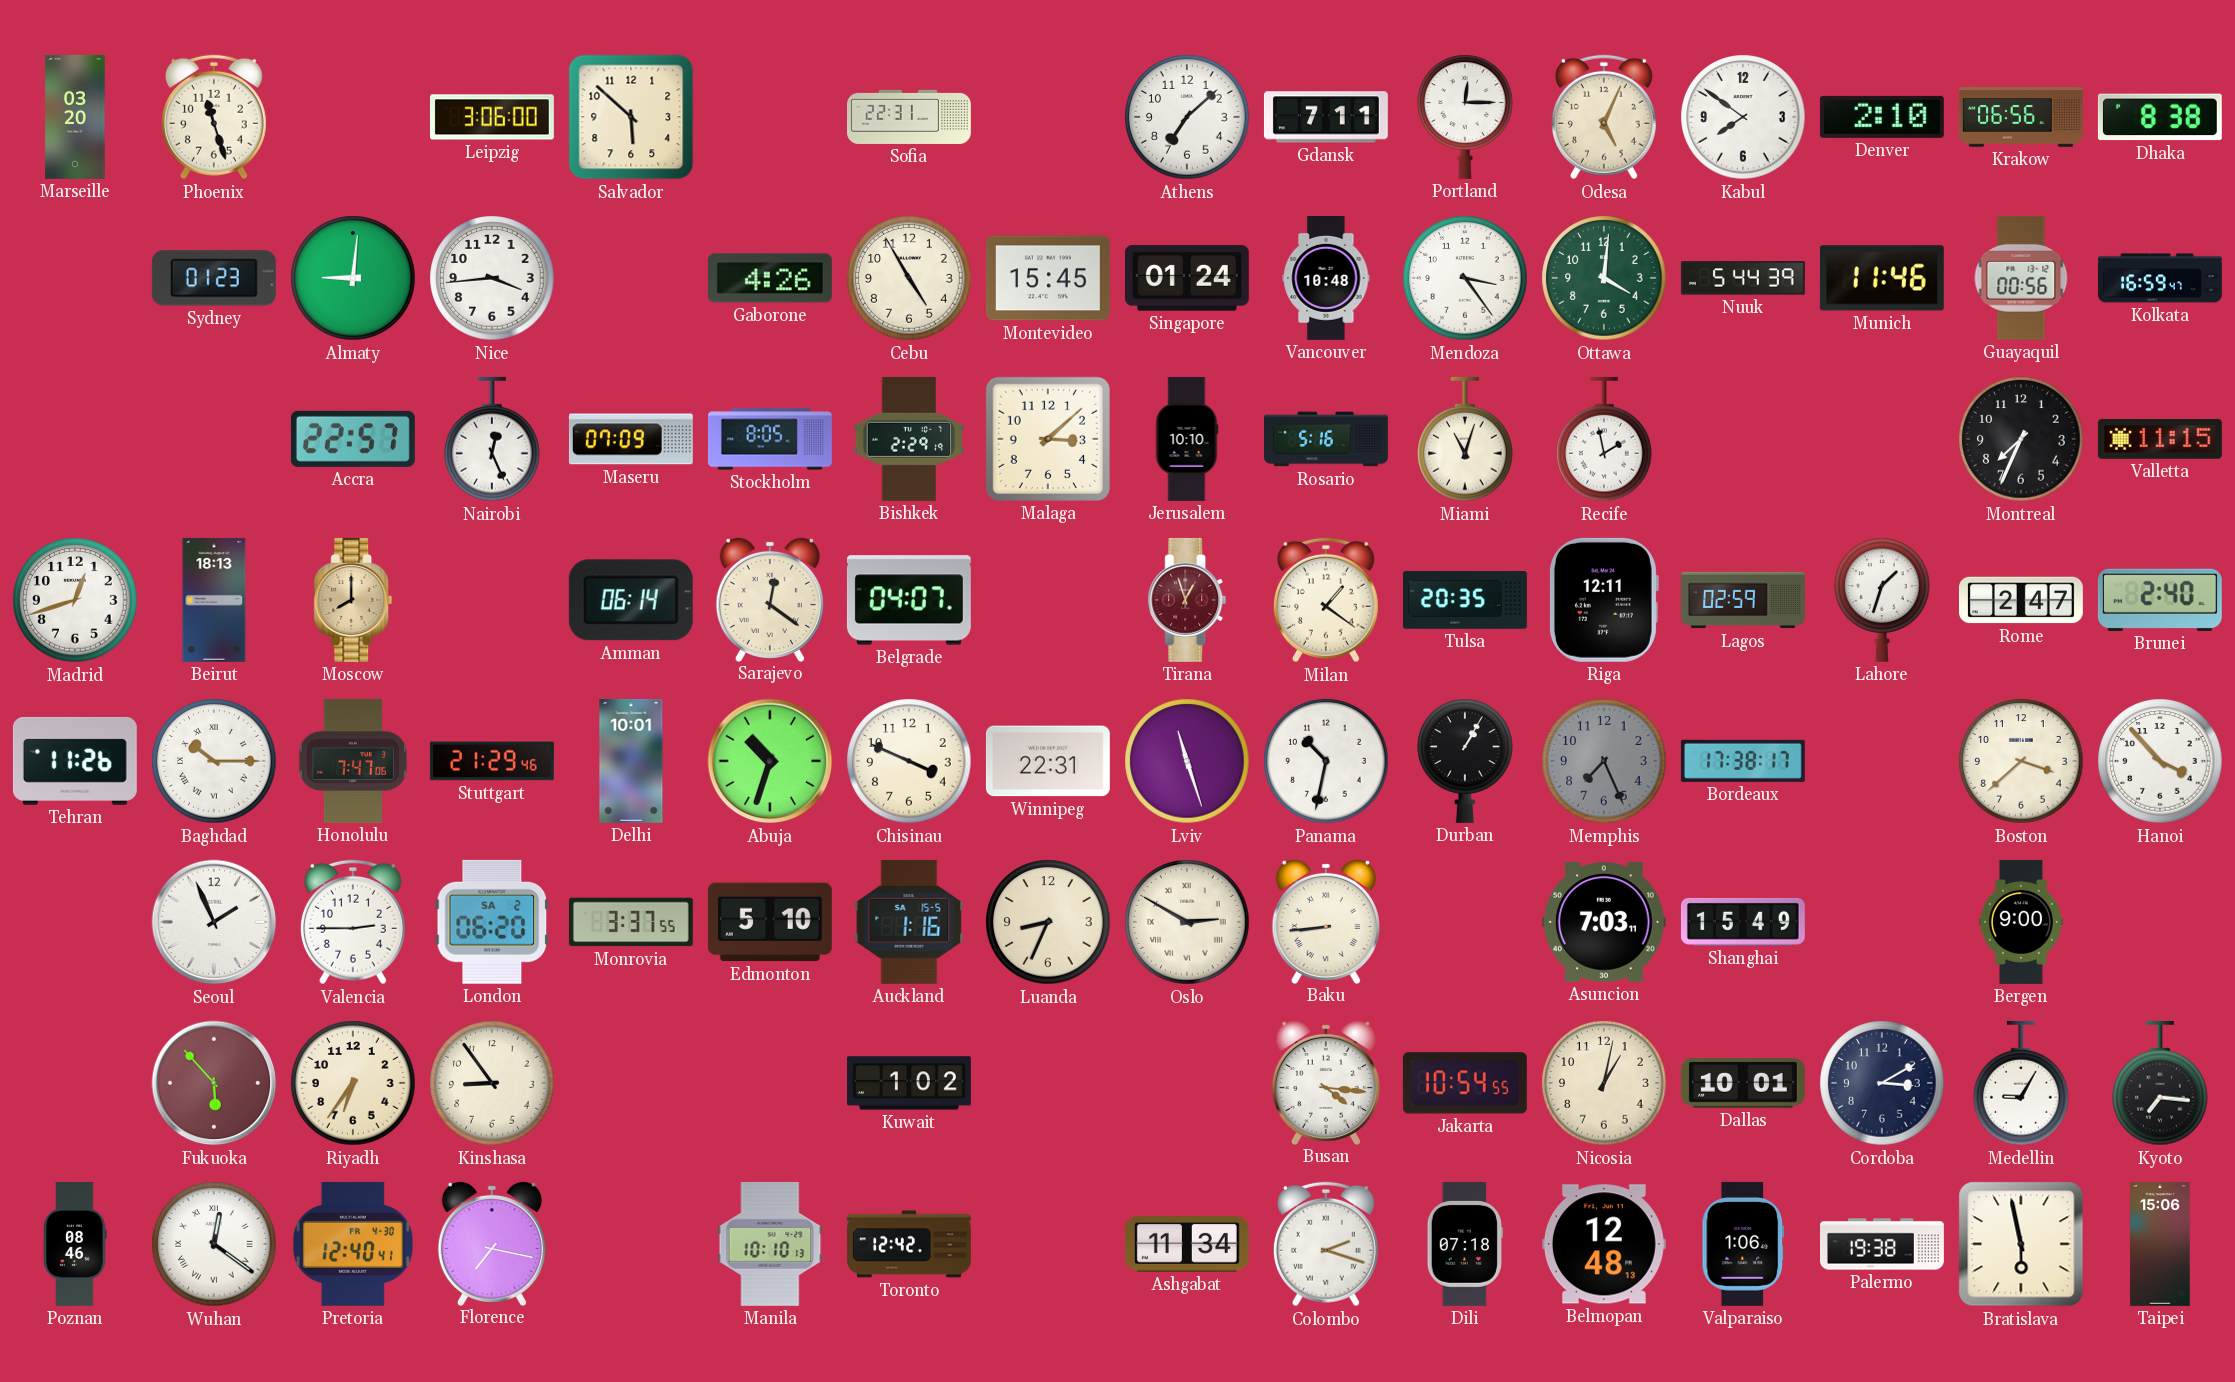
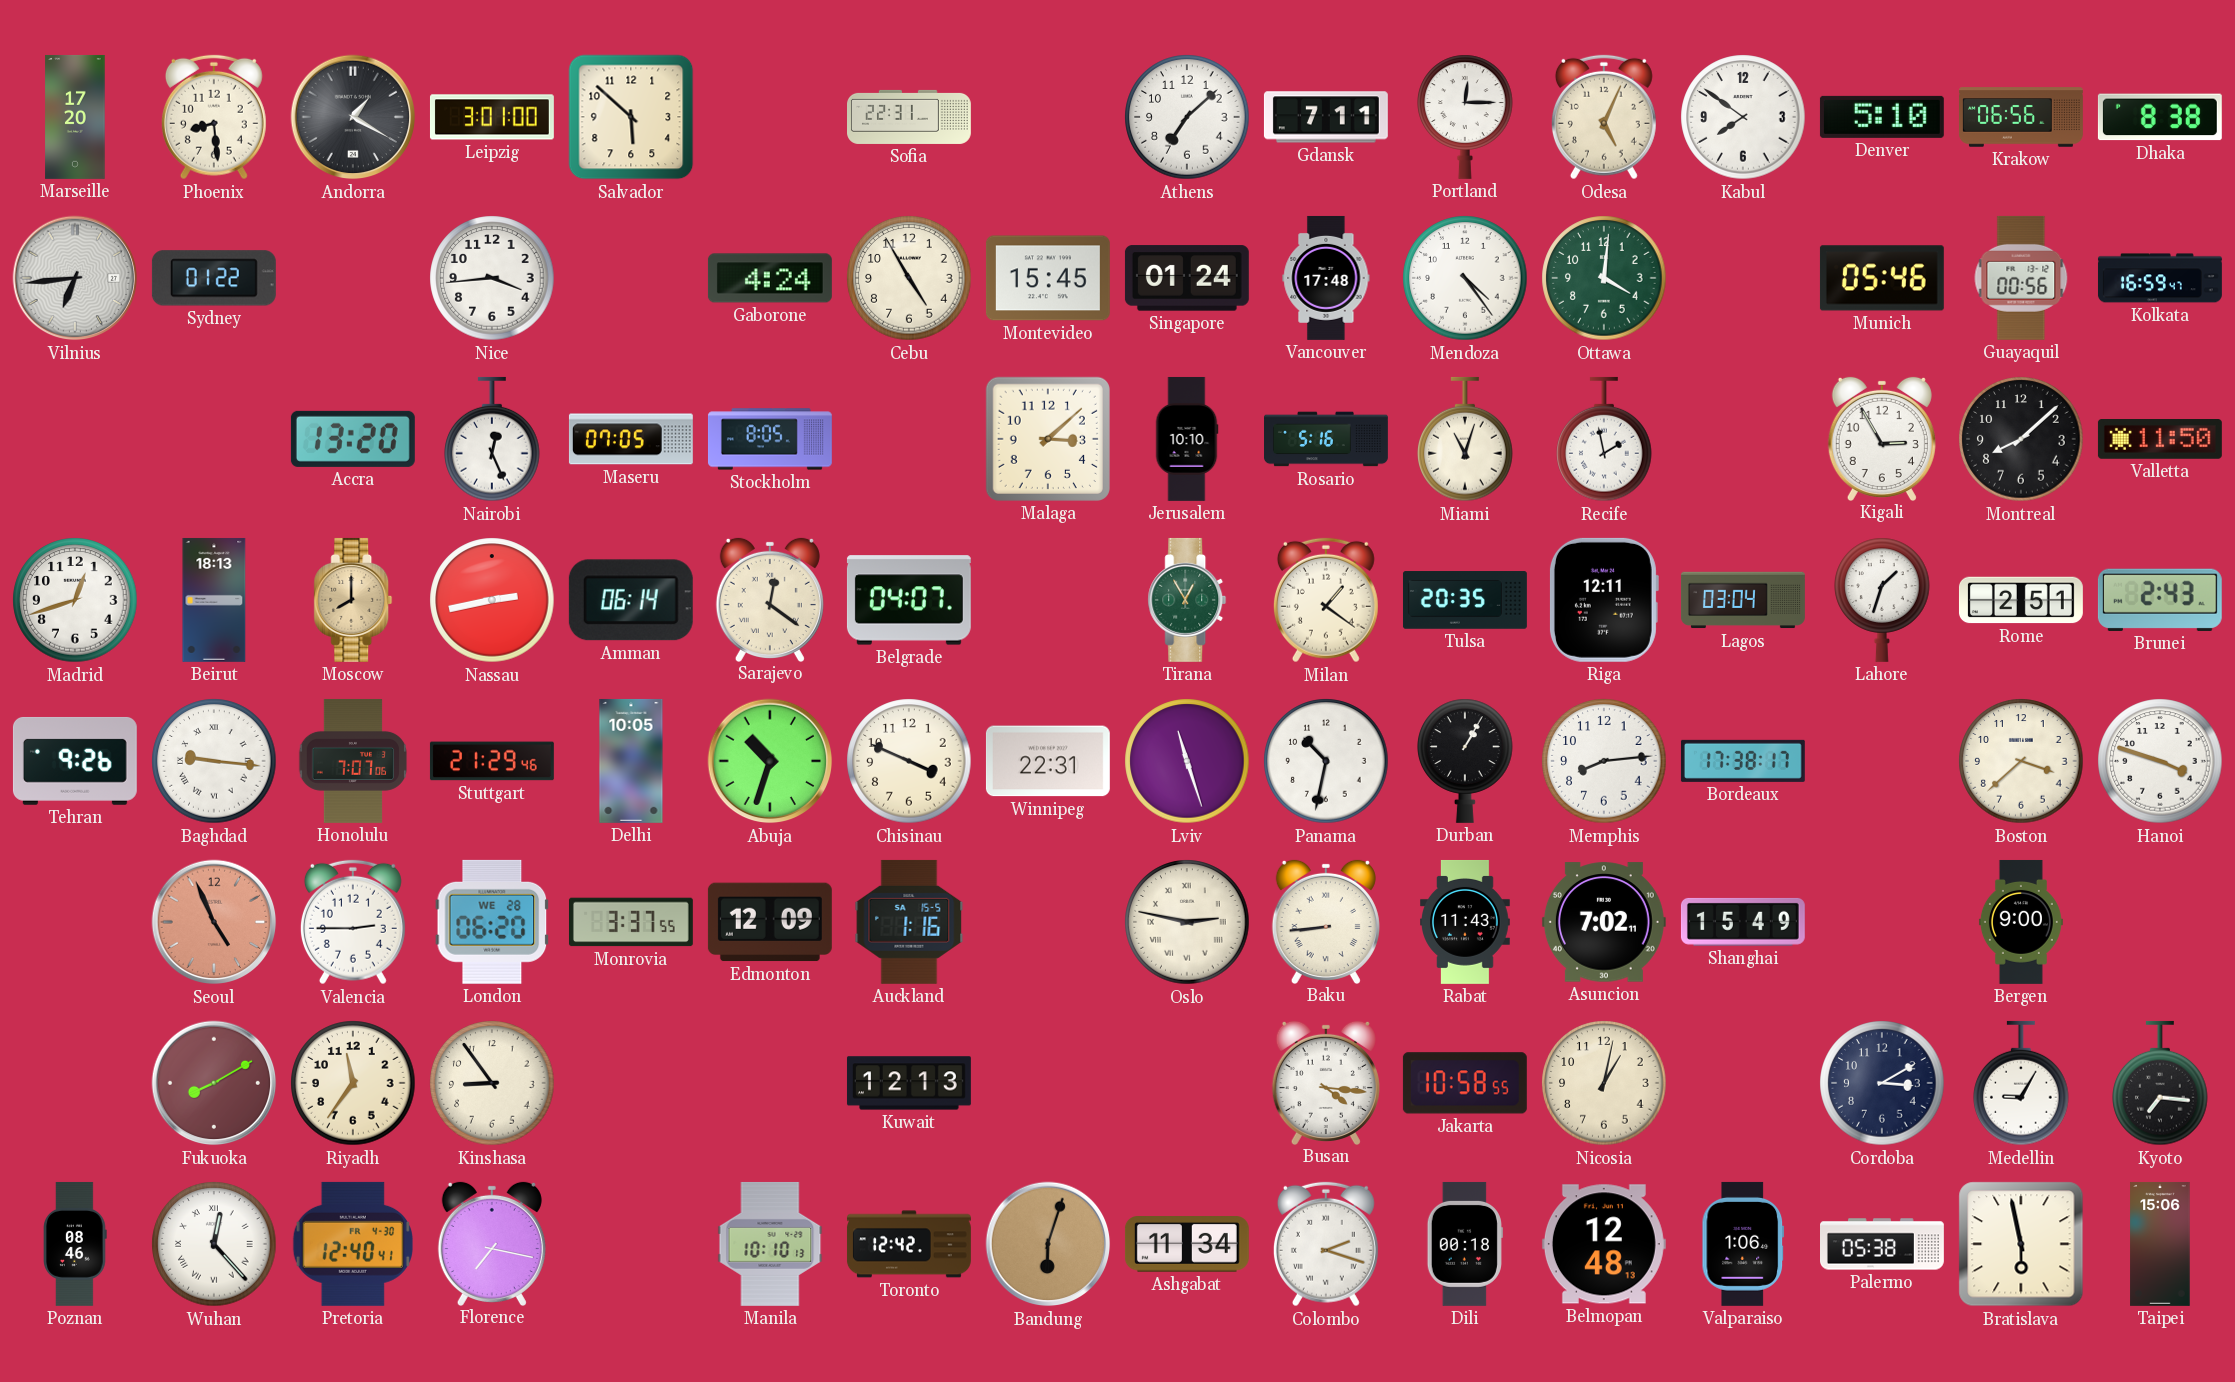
Marseille: 03:20 -> 17:20 (75, 117)
Phoenix: 11:27 -> 8:29 (214, 117)
Andorra: none -> 1:20 (353, 117)
Leipzig: 3:06 -> 3:01 (492, 117)
Denver: 2:10 -> 5:10 (1882, 117)
Vilnius: none -> 6:44 (75, 278)
Sydney: 01:23 -> 01:22 (214, 278)
Almaty: 9:01 -> none (353, 278)
Gaborone: 4:26 -> 4:24 (770, 278)
Vancouver: 10:48 -> 17:48 (1326, 278)
Mendoza: 3:24 -> 4:24 (1465, 278)
Nuuk: 5:44 -> none (1743, 278)
Munich: 11:46 -> 05:46 (1882, 278)
Accra: 22:57 -> 13:20 (353, 439)
Maseru: 07:09 -> 07:05 (631, 439)
Bishkek: 2:29 -> none (909, 439)
Kigali: none -> 2:55 (1882, 438)
Montreal: 7:34 -> 8:08 (2021, 439)
Valletta: 11:15 -> 11:50 (2160, 440)
Nassau: none -> 2:43 (492, 600)
Tirana: 12:57 -> 12:55 (1187, 600)
Tirana dial: burgundy -> green (1187, 600)
Lagos: 02:59 -> 03:04 (1743, 600)
Rome: 2:47 -> 2:51 (2021, 600)
Brunei: 2:40 -> 2:43 (2160, 600)
Tehran: 11:26 -> 9:26 (75, 761)
Baghdad: 10:15 -> 9:16 (214, 761)
Honolulu: 7:47 -> 7:07 (353, 761)
Delhi: 10:01 -> 10:05 (631, 761)
Memphis: 7:26 -> 8:14 (1604, 761)
Memphis dial: grey -> white (1604, 761)
Hanoi: 3:53 -> 3:48 (2160, 761)
Seoul: 1:56 -> 4:56 (214, 922)
Seoul dial: white -> salmon (214, 922)
London date: SA 2 -> WE 28 (492, 922)
Edmonton: 5:10 -> 12:09 (770, 922)
Luanda: 8:34 -> none (1048, 922)
Oslo: 2:50 -> 2:47 (1187, 922)
Rabat: none -> 11:43 (1466, 922)
Asuncion: 7:03 -> 7:02 (1604, 922)
Fukuoka: 5:53 -> 8:10 (214, 1083)
Riyadh: 6:36 -> 11:36 (353, 1083)
Kuwait: 1:02 -> 12:13 (909, 1083)
Jakarta: 10:54 -> 10:58 (1465, 1083)
Dallas: 10:01 -> none (1743, 1084)
Wuhan: 12:21 -> 12:23 (214, 1244)
Bandung: none -> 6:03 (1048, 1244)
Dili: 07:18 -> 00:18 (1465, 1244)
Palermo: 19:38 -> 05:38 (1883, 1244)
